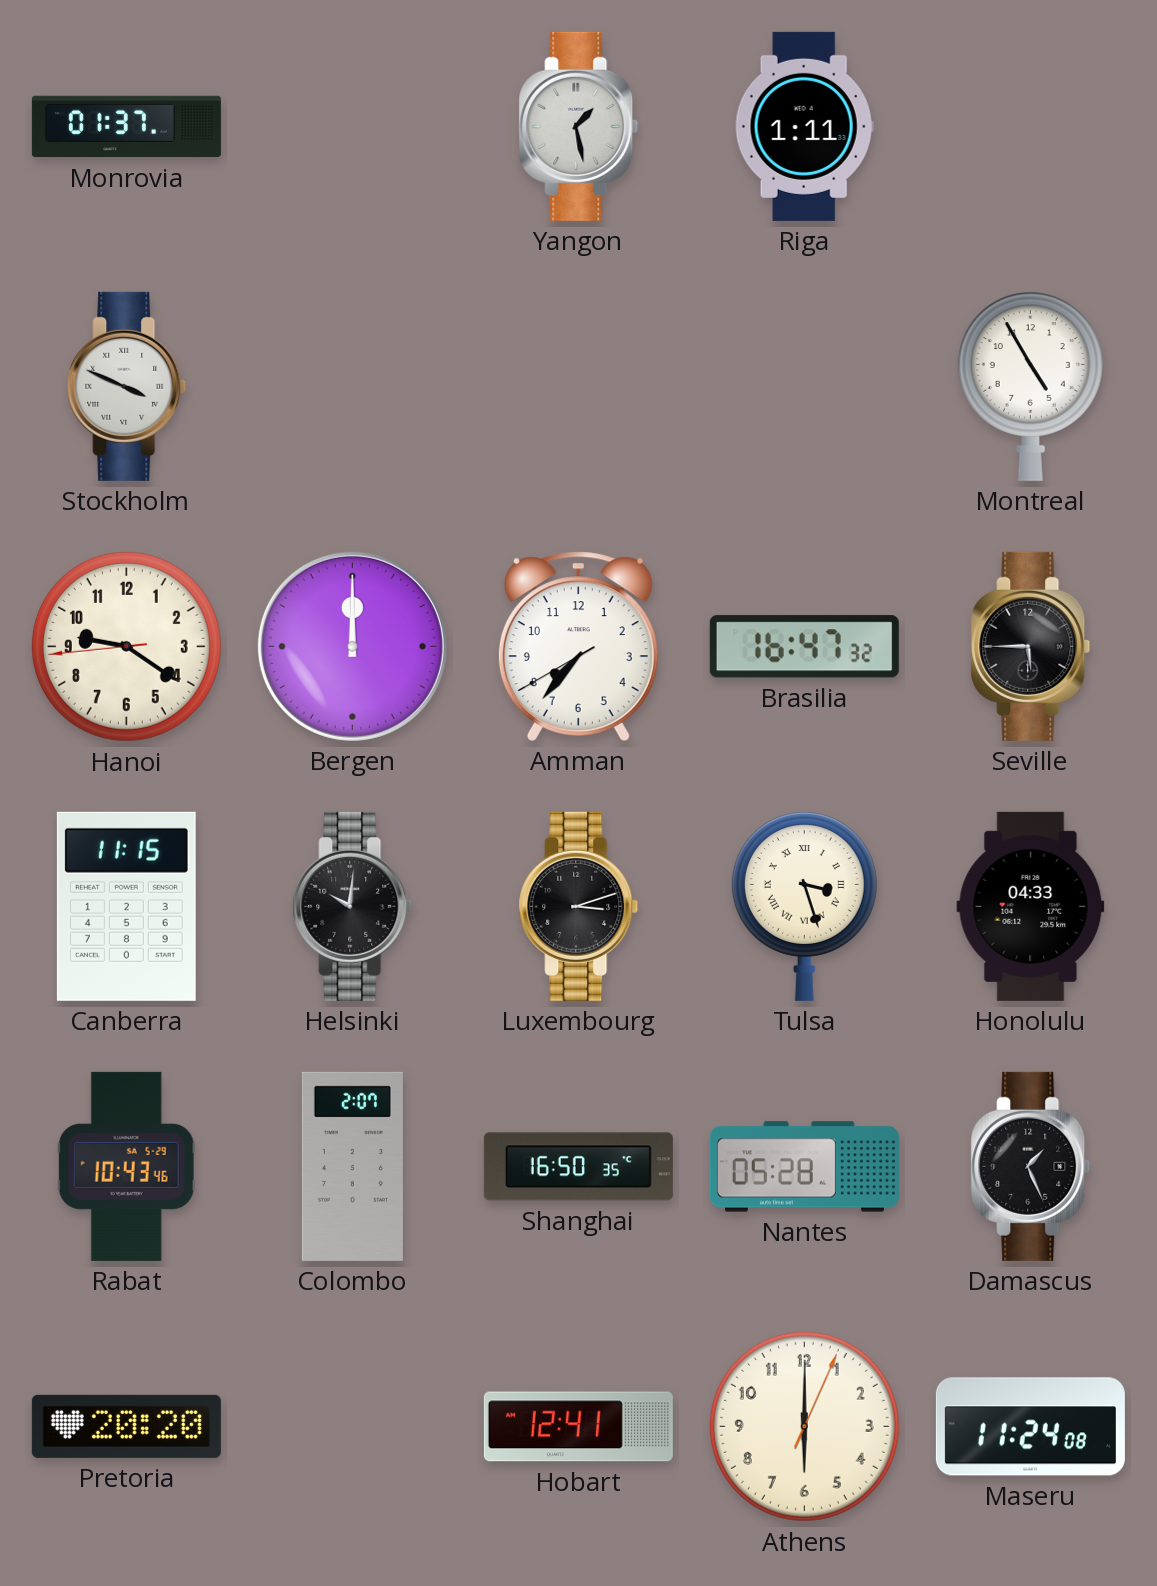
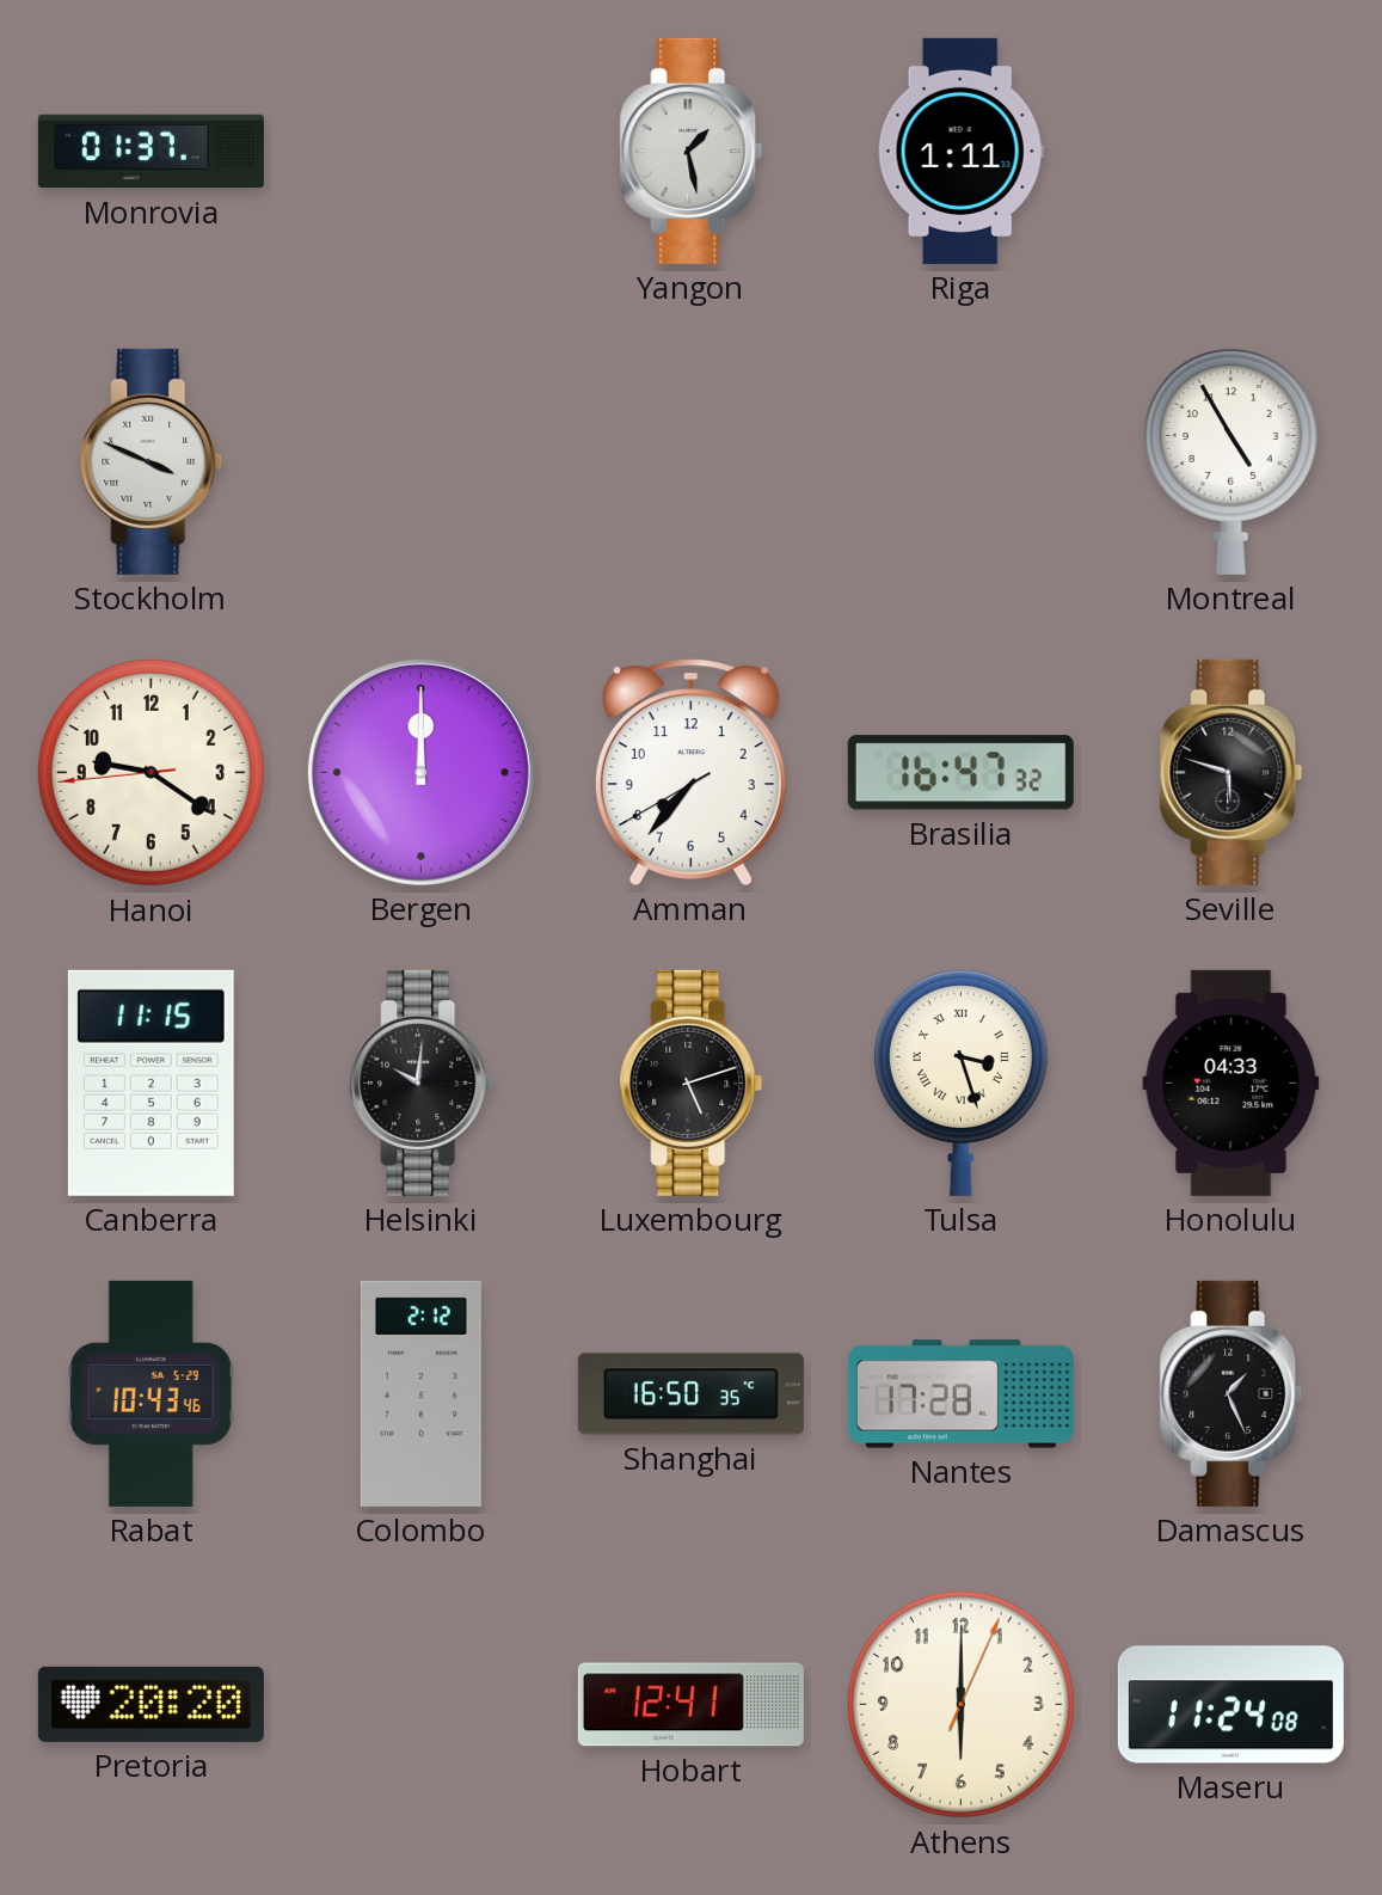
Seville: 5:45 -> 5:48 (1231, 772)
Luxembourg: 3:12 -> 5:12 (692, 1083)
Colombo: 2:07 -> 2:12 (420, 1393)
Nantes: 05:28 -> 17:28 (960, 1394)
